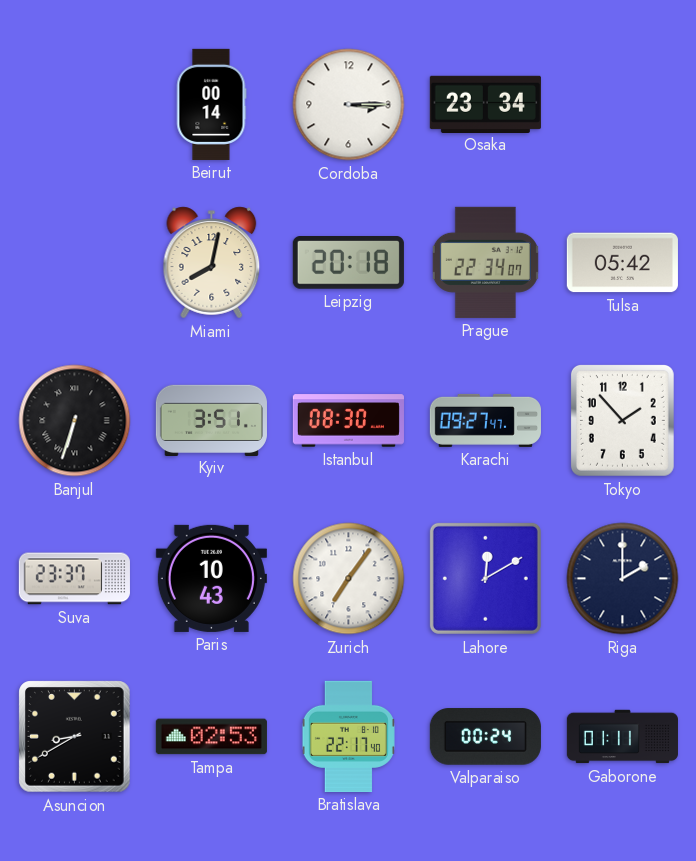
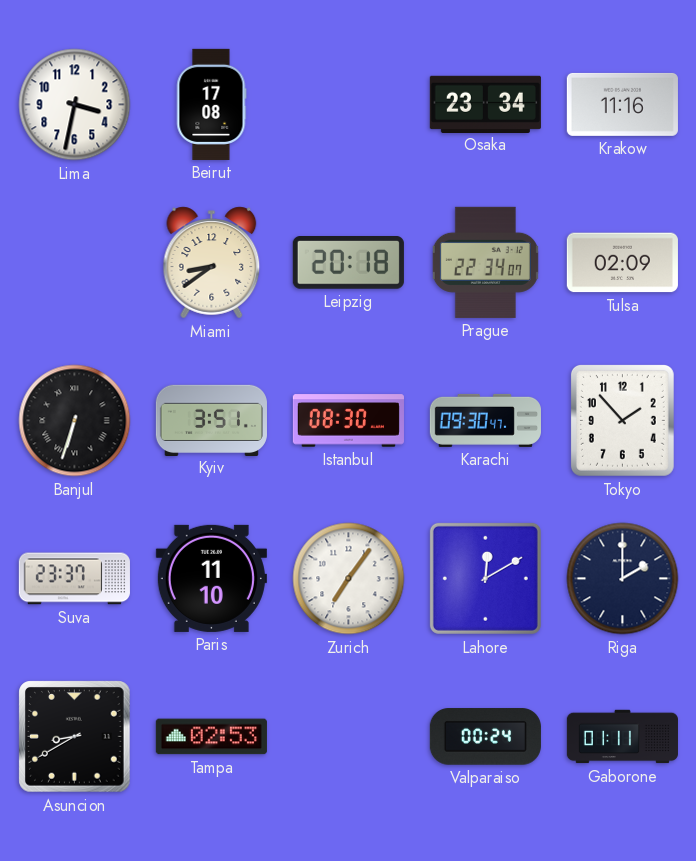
Lima: none -> 3:32 (75, 105)
Beirut: 00:14 -> 17:08 (211, 104)
Cordoba: 3:15 -> none (349, 105)
Krakow: none -> 11:16 (622, 104)
Miami: 8:02 -> 8:39 (212, 263)
Tulsa: 05:42 -> 02:09 (622, 263)
Karachi: 09:27 -> 09:30 (485, 420)
Paris: 10:43 -> 11:10 (211, 578)
Bratislava: 22:17 -> none (348, 736)
